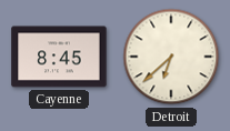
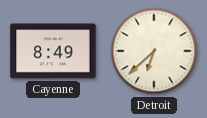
Cayenne: 8:45 -> 8:49 (53, 51)
